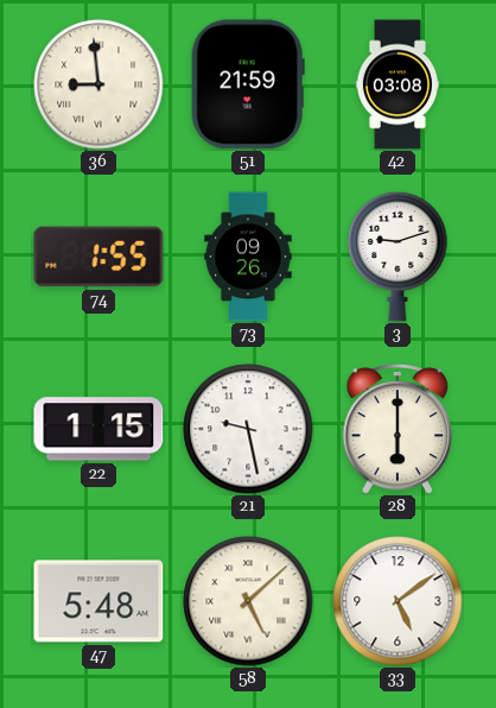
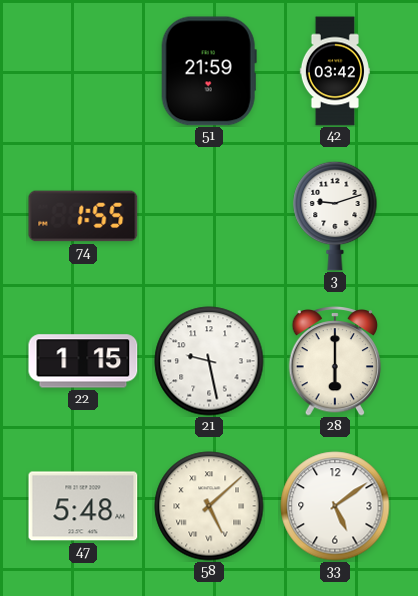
36: 8:59 -> none (98, 84)
42: 03:08 -> 03:42 (334, 71)
73: 09:26 -> none (248, 257)
